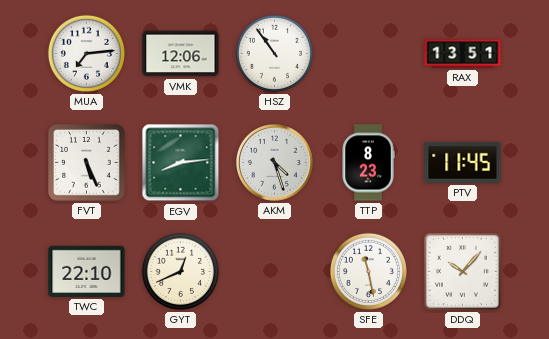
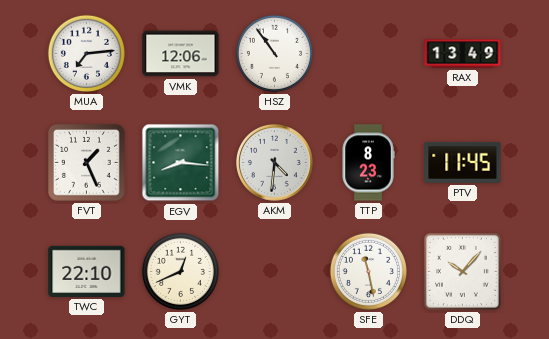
RAX: 13:51 -> 13:49 (463, 54)
FVT: 5:26 -> 1:26 (87, 163)
EGV: 8:14 -> 8:16 (181, 163)
AKM: 4:27 -> 4:31 (275, 163)
